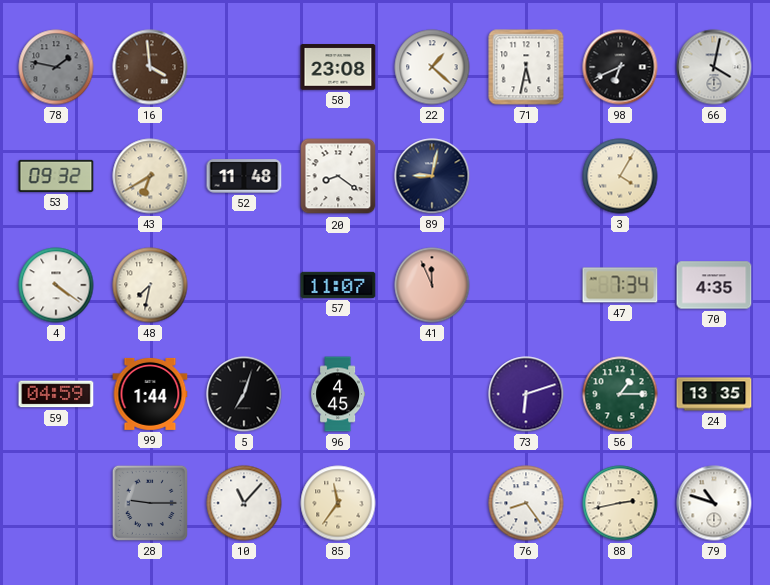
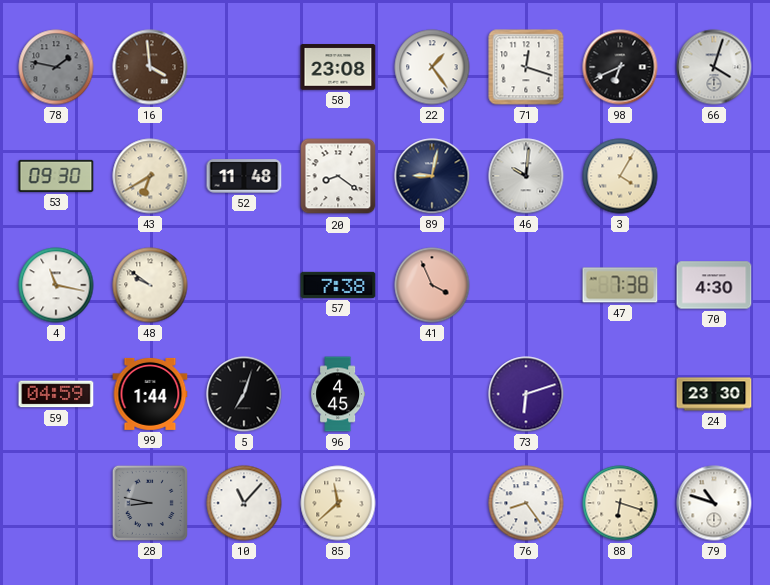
22: 1:22 -> 1:24 (432, 67)
71: 5:32 -> 12:18 (526, 67)
66: 4:02 -> 4:03 (714, 67)
53: 09:32 -> 09:30 (56, 176)
46: none -> 10:01 (526, 176)
4: 4:21 -> 11:17 (56, 285)
48: 7:32 -> 9:51 (150, 285)
57: 11:07 -> 7:38 (338, 285)
41: 11:56 -> 3:56 (432, 285)
47: 7:34 -> 7:38 (620, 285)
70: 4:35 -> 4:30 (714, 285)
56: 1:15 -> none (620, 394)
24: 13:35 -> 23:30 (714, 394)
28: 9:15 -> 8:47 (150, 503)
85: 11:36 -> 11:38 (338, 503)
88: 2:43 -> 6:18 (620, 503)
